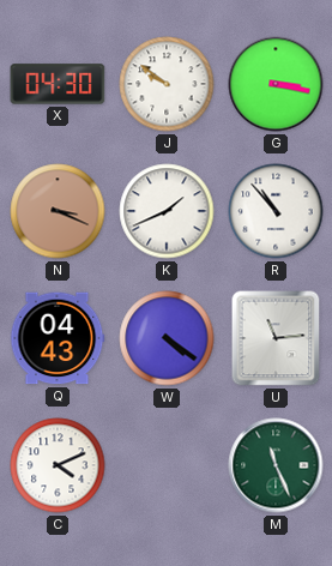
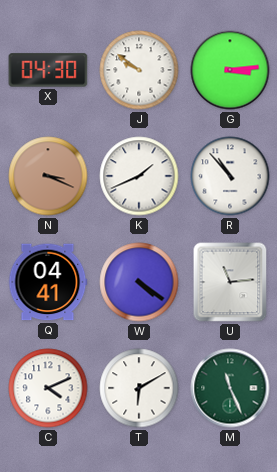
G: 3:17 -> 3:14 (230, 70)
Q: 04:43 -> 04:41 (48, 282)
T: none -> 6:10 (139, 388)
